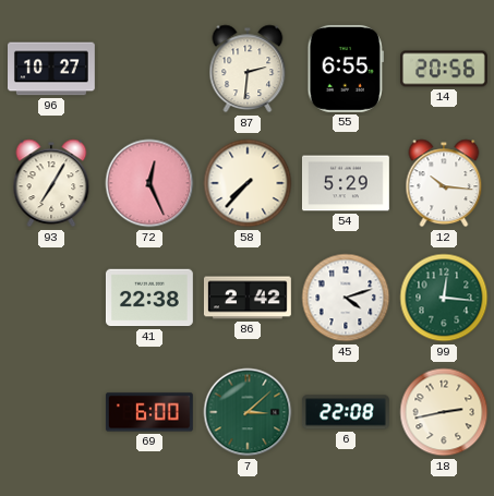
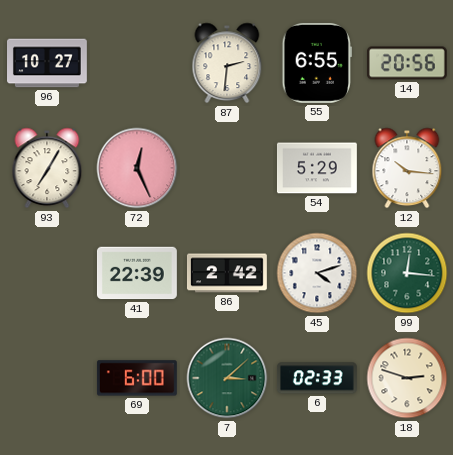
58: 7:37 -> none (248, 183)
41: 22:38 -> 22:39 (137, 273)
6: 22:08 -> 02:33 (317, 378)
18: 2:43 -> 2:48 (407, 378)
